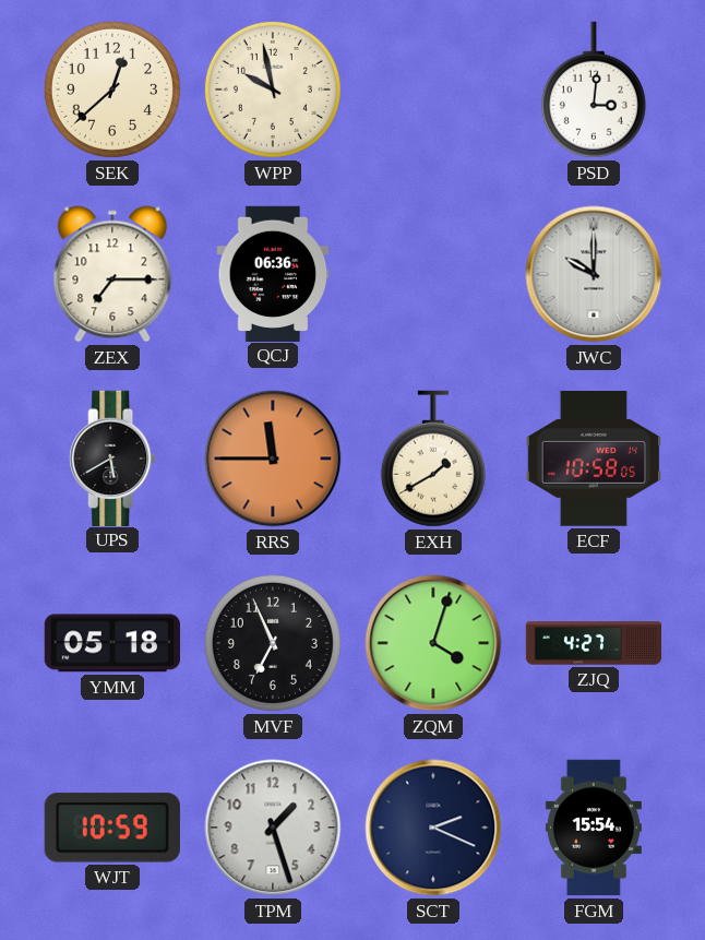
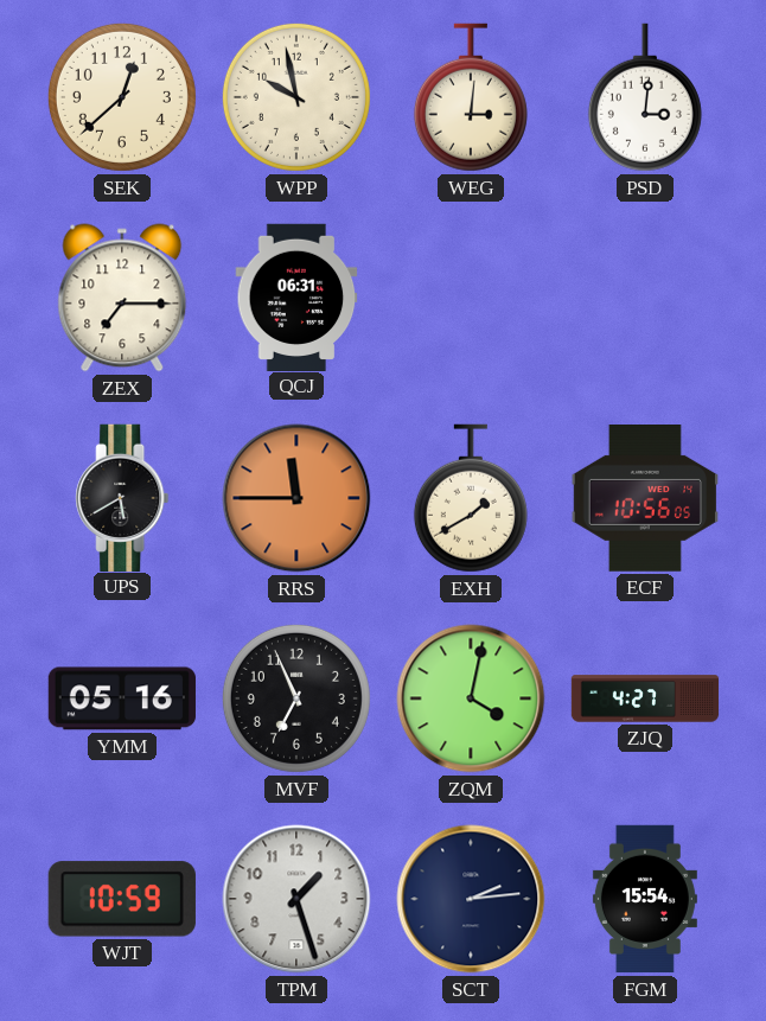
WEG: none -> 3:01 (471, 97)
QCJ: 06:36 -> 06:31 (296, 296)
JWC: 10:00 -> none (594, 274)
ECF: 10:58 -> 10:56 (644, 498)
YMM: 05:18 -> 05:16 (122, 698)
ZQM: 4:03 -> 4:02 (471, 698)
SCT: 2:19 -> 2:14 (471, 899)
